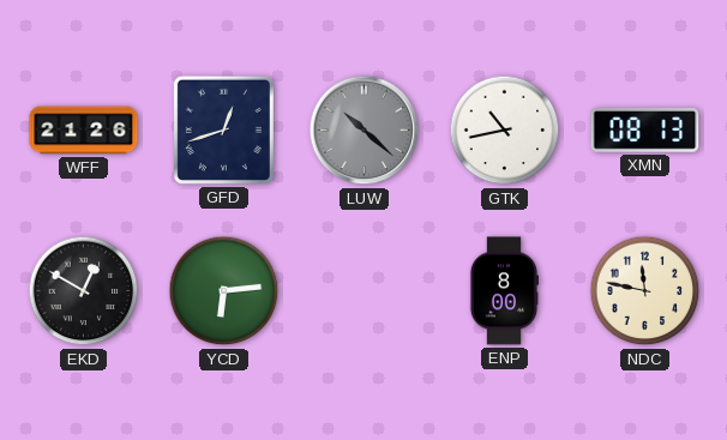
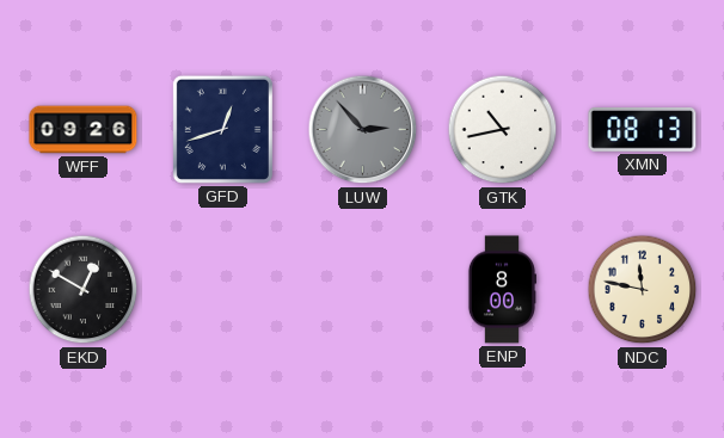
WFF: 21:26 -> 09:26 (84, 130)
LUW: 10:22 -> 2:53 (363, 130)
YCD: 6:14 -> none (224, 291)
